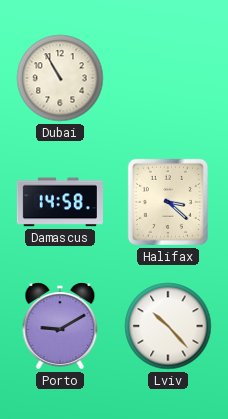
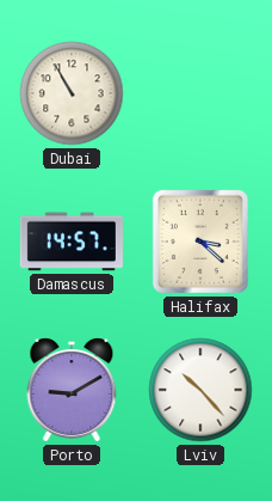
Damascus: 14:58 -> 14:57 (72, 242)
